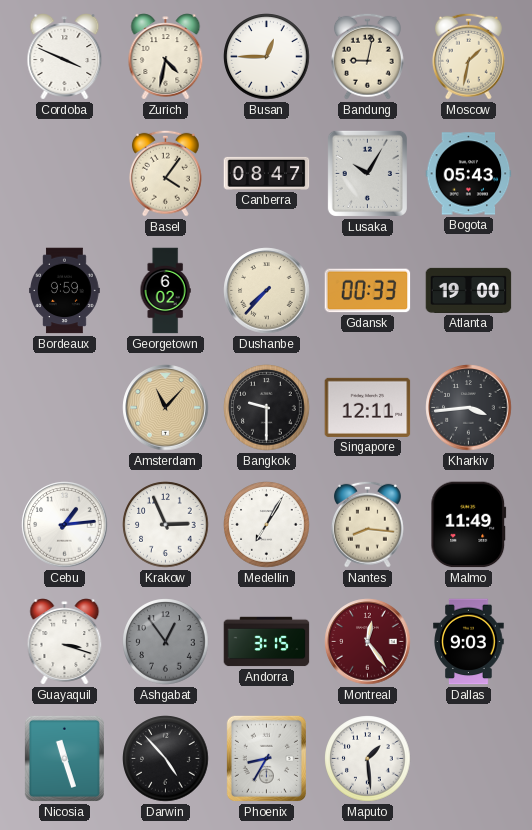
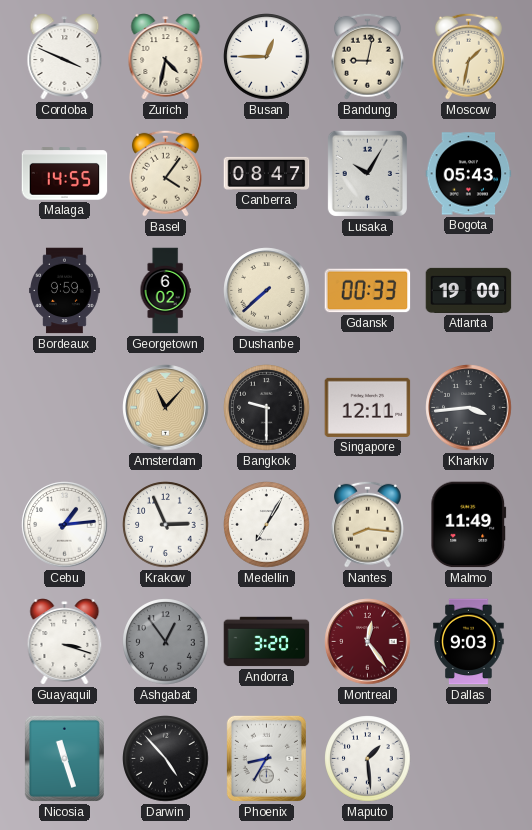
Malaga: none -> 14:55 (65, 174)
Dushanbe: 7:37 -> 7:38 (267, 291)
Andorra: 3:15 -> 3:20 (267, 642)
